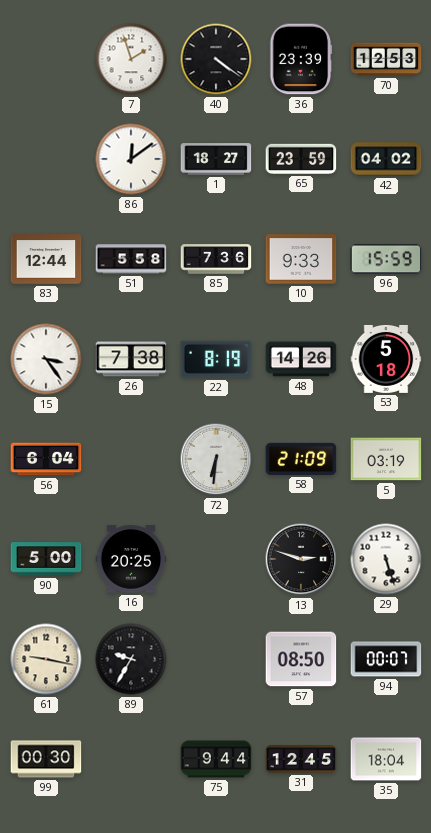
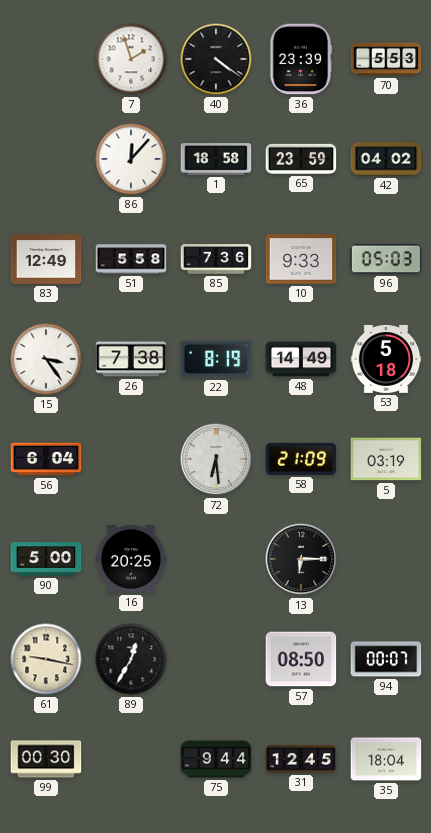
70: 12:53 -> 5:53 (386, 59)
86: 12:09 -> 12:07 (131, 159)
1: 18:27 -> 18:58 (216, 159)
83: 12:44 -> 12:49 (46, 259)
96: 15:59 -> 05:03 (386, 259)
48: 14:26 -> 14:49 (301, 359)
72: 6:31 -> 6:29 (216, 459)
13: 2:48 -> 6:15 (301, 559)
29: 5:27 -> none (386, 559)
89: 9:35 -> 12:35 (131, 659)
